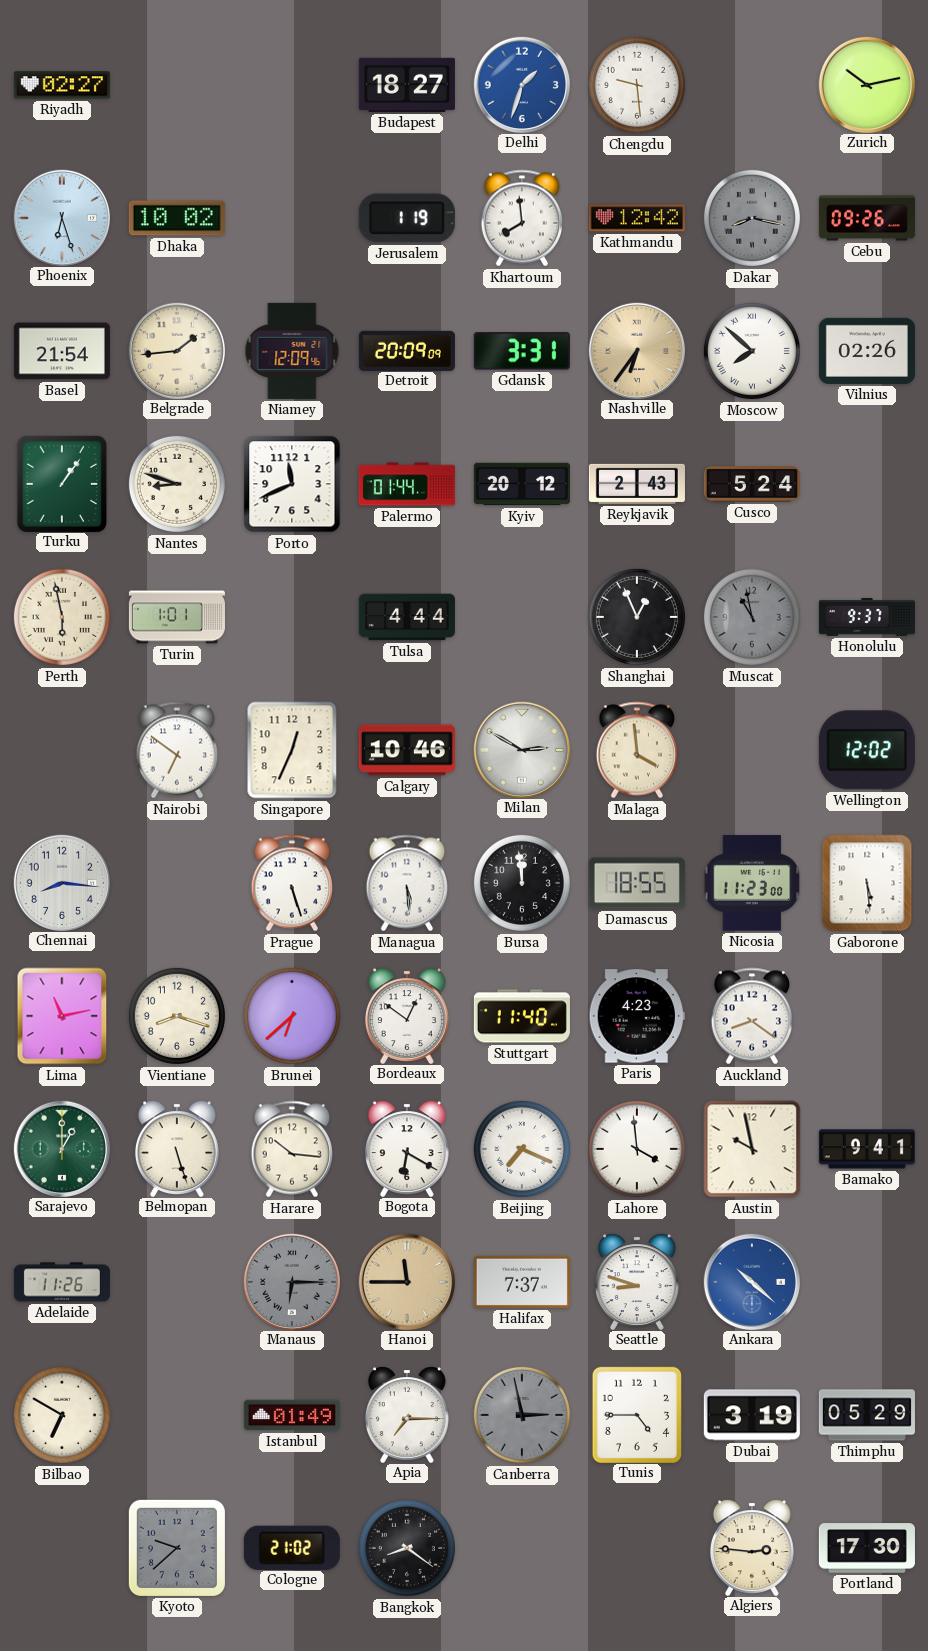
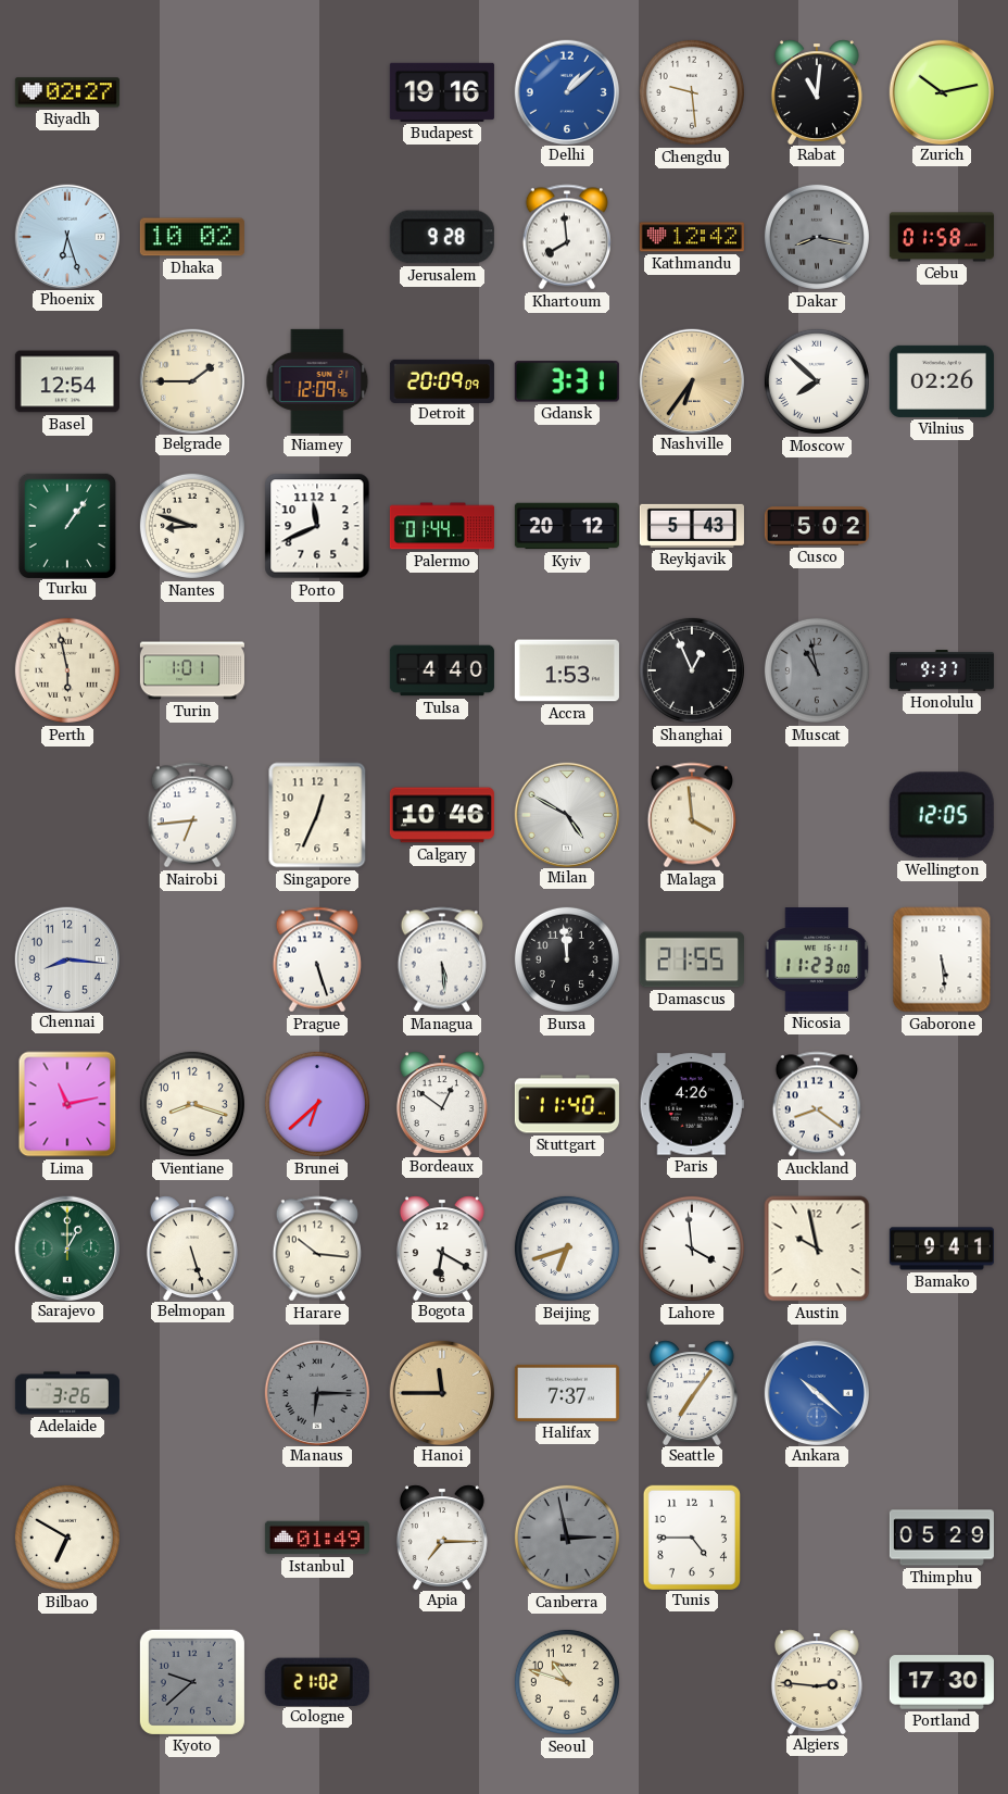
Budapest: 18:27 -> 19:16 (442, 92)
Delhi: 1:33 -> 1:08 (566, 91)
Rabat: none -> 11:01 (817, 91)
Jerusalem: 1:19 -> 9:28 (442, 237)
Cebu: 09:26 -> 01:58 (942, 237)
Basel: 21:54 -> 12:54 (67, 381)
Belgrade: 1:44 -> 1:45 (191, 380)
Reykjavik: 2:43 -> 5:43 (692, 526)
Cusco: 5:24 -> 5:02 (817, 526)
Tulsa: 4:44 -> 4:40 (442, 670)
Accra: none -> 1:53 (567, 670)
Nairobi: 6:51 -> 6:44 (191, 815)
Milan: 2:50 -> 4:50 (566, 814)
Wellington: 12:02 -> 12:05 (942, 815)
Damascus: 18:55 -> 21:55 (692, 959)
Paris: 4:23 -> 4:26 (692, 1104)
Beijing: 7:19 -> 6:42 (567, 1249)
Adelaide: 11:26 -> 3:26 (67, 1393)
Seattle: 8:48 -> 7:06 (692, 1392)
Dubai: 3:19 -> none (752, 1415)
Bangkok: 8:21 -> none (407, 1548)
Seoul: none -> 10:48 (567, 1682)
